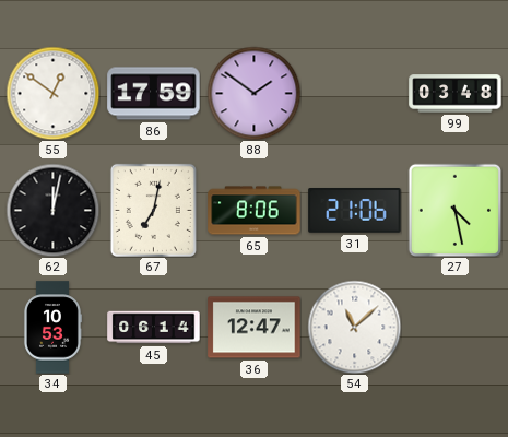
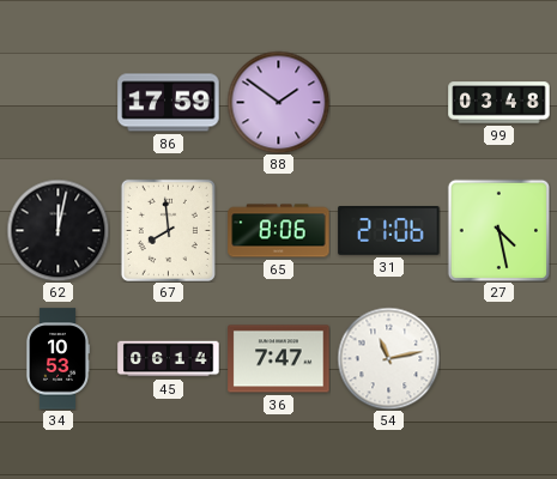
55: 12:51 -> none (52, 93)
67: 7:02 -> 7:59 (168, 230)
36: 12:47 -> 7:47 (279, 359)
54: 11:08 -> 11:13 (388, 358)
